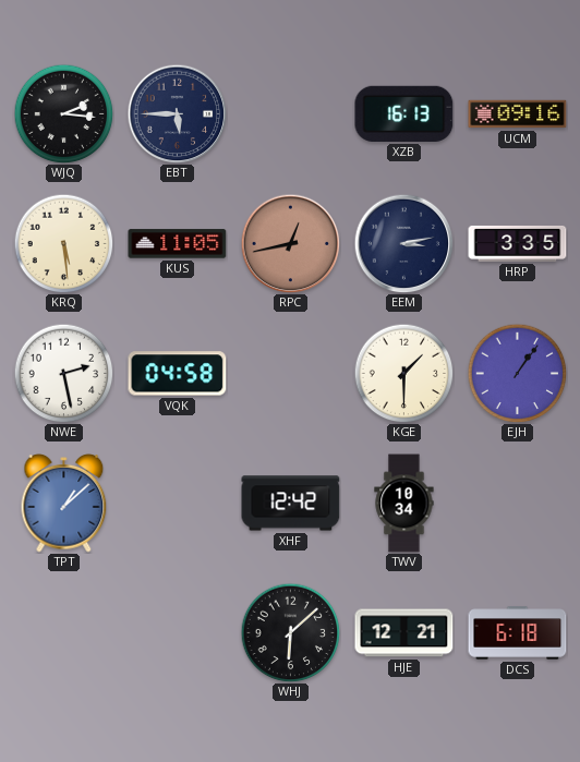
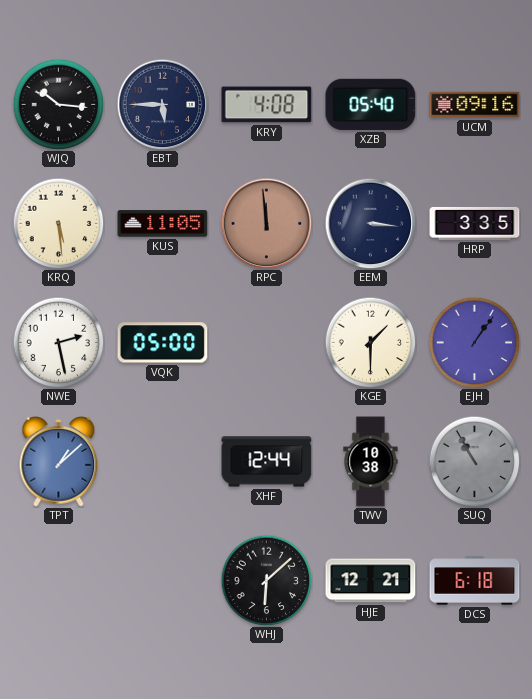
WJQ: 2:16 -> 10:16 (58, 104)
KRY: none -> 4:08 (267, 105)
XZB: 16:13 -> 05:40 (371, 104)
RPC: 12:43 -> 11:59 (266, 223)
EEM: 3:13 -> 3:16 (370, 223)
VQK: 04:58 -> 05:00 (163, 343)
XHF: 12:42 -> 12:44 (267, 462)
TWV: 10:34 -> 10:38 (371, 462)
SUQ: none -> 10:55 (474, 461)
